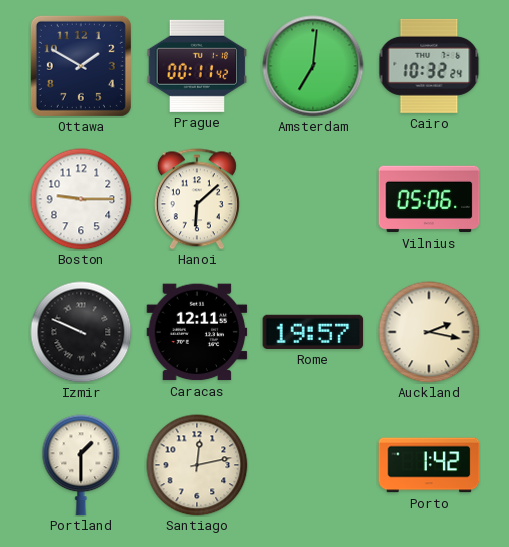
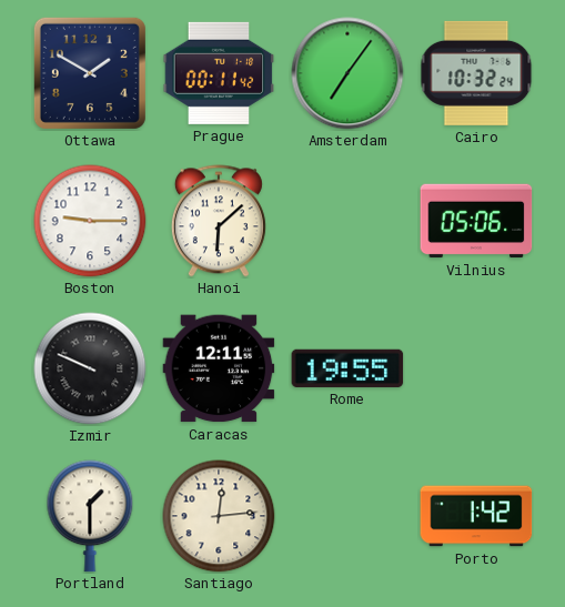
Amsterdam: 7:01 -> 7:06 (347, 73)
Rome: 19:57 -> 19:55 (347, 368)
Auckland: 2:17 -> none (429, 332)
Santiago: 12:13 -> 12:14 (219, 516)
